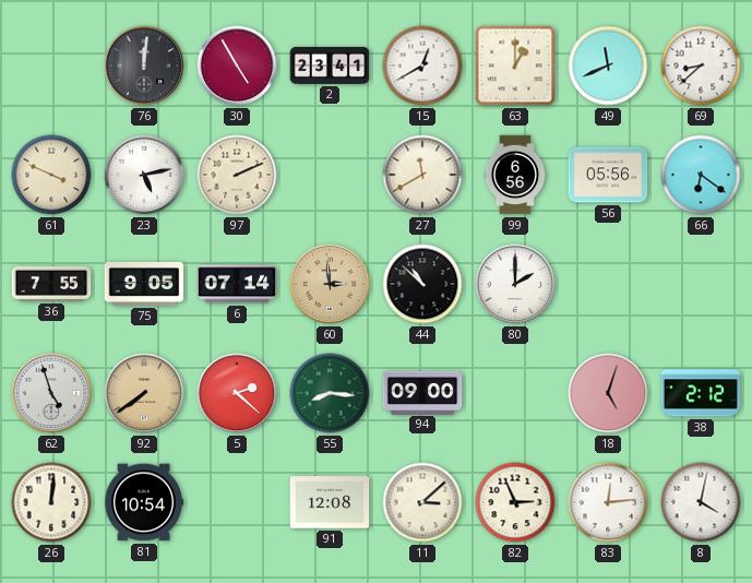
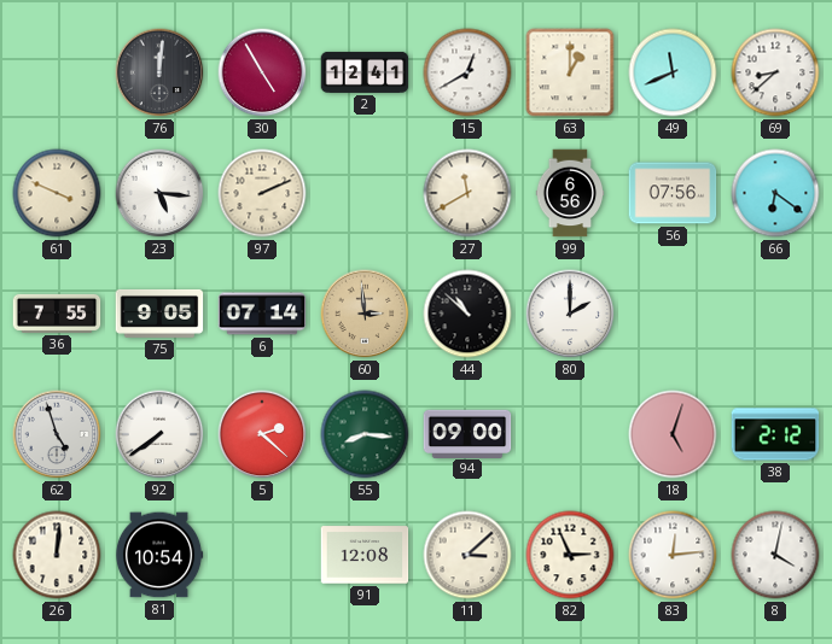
2: 23:41 -> 12:41 (365, 72)
23: 5:13 -> 5:16 (159, 193)
56: 05:56 -> 07:56 (673, 193)
92 dial: champagne -> white (159, 434)
